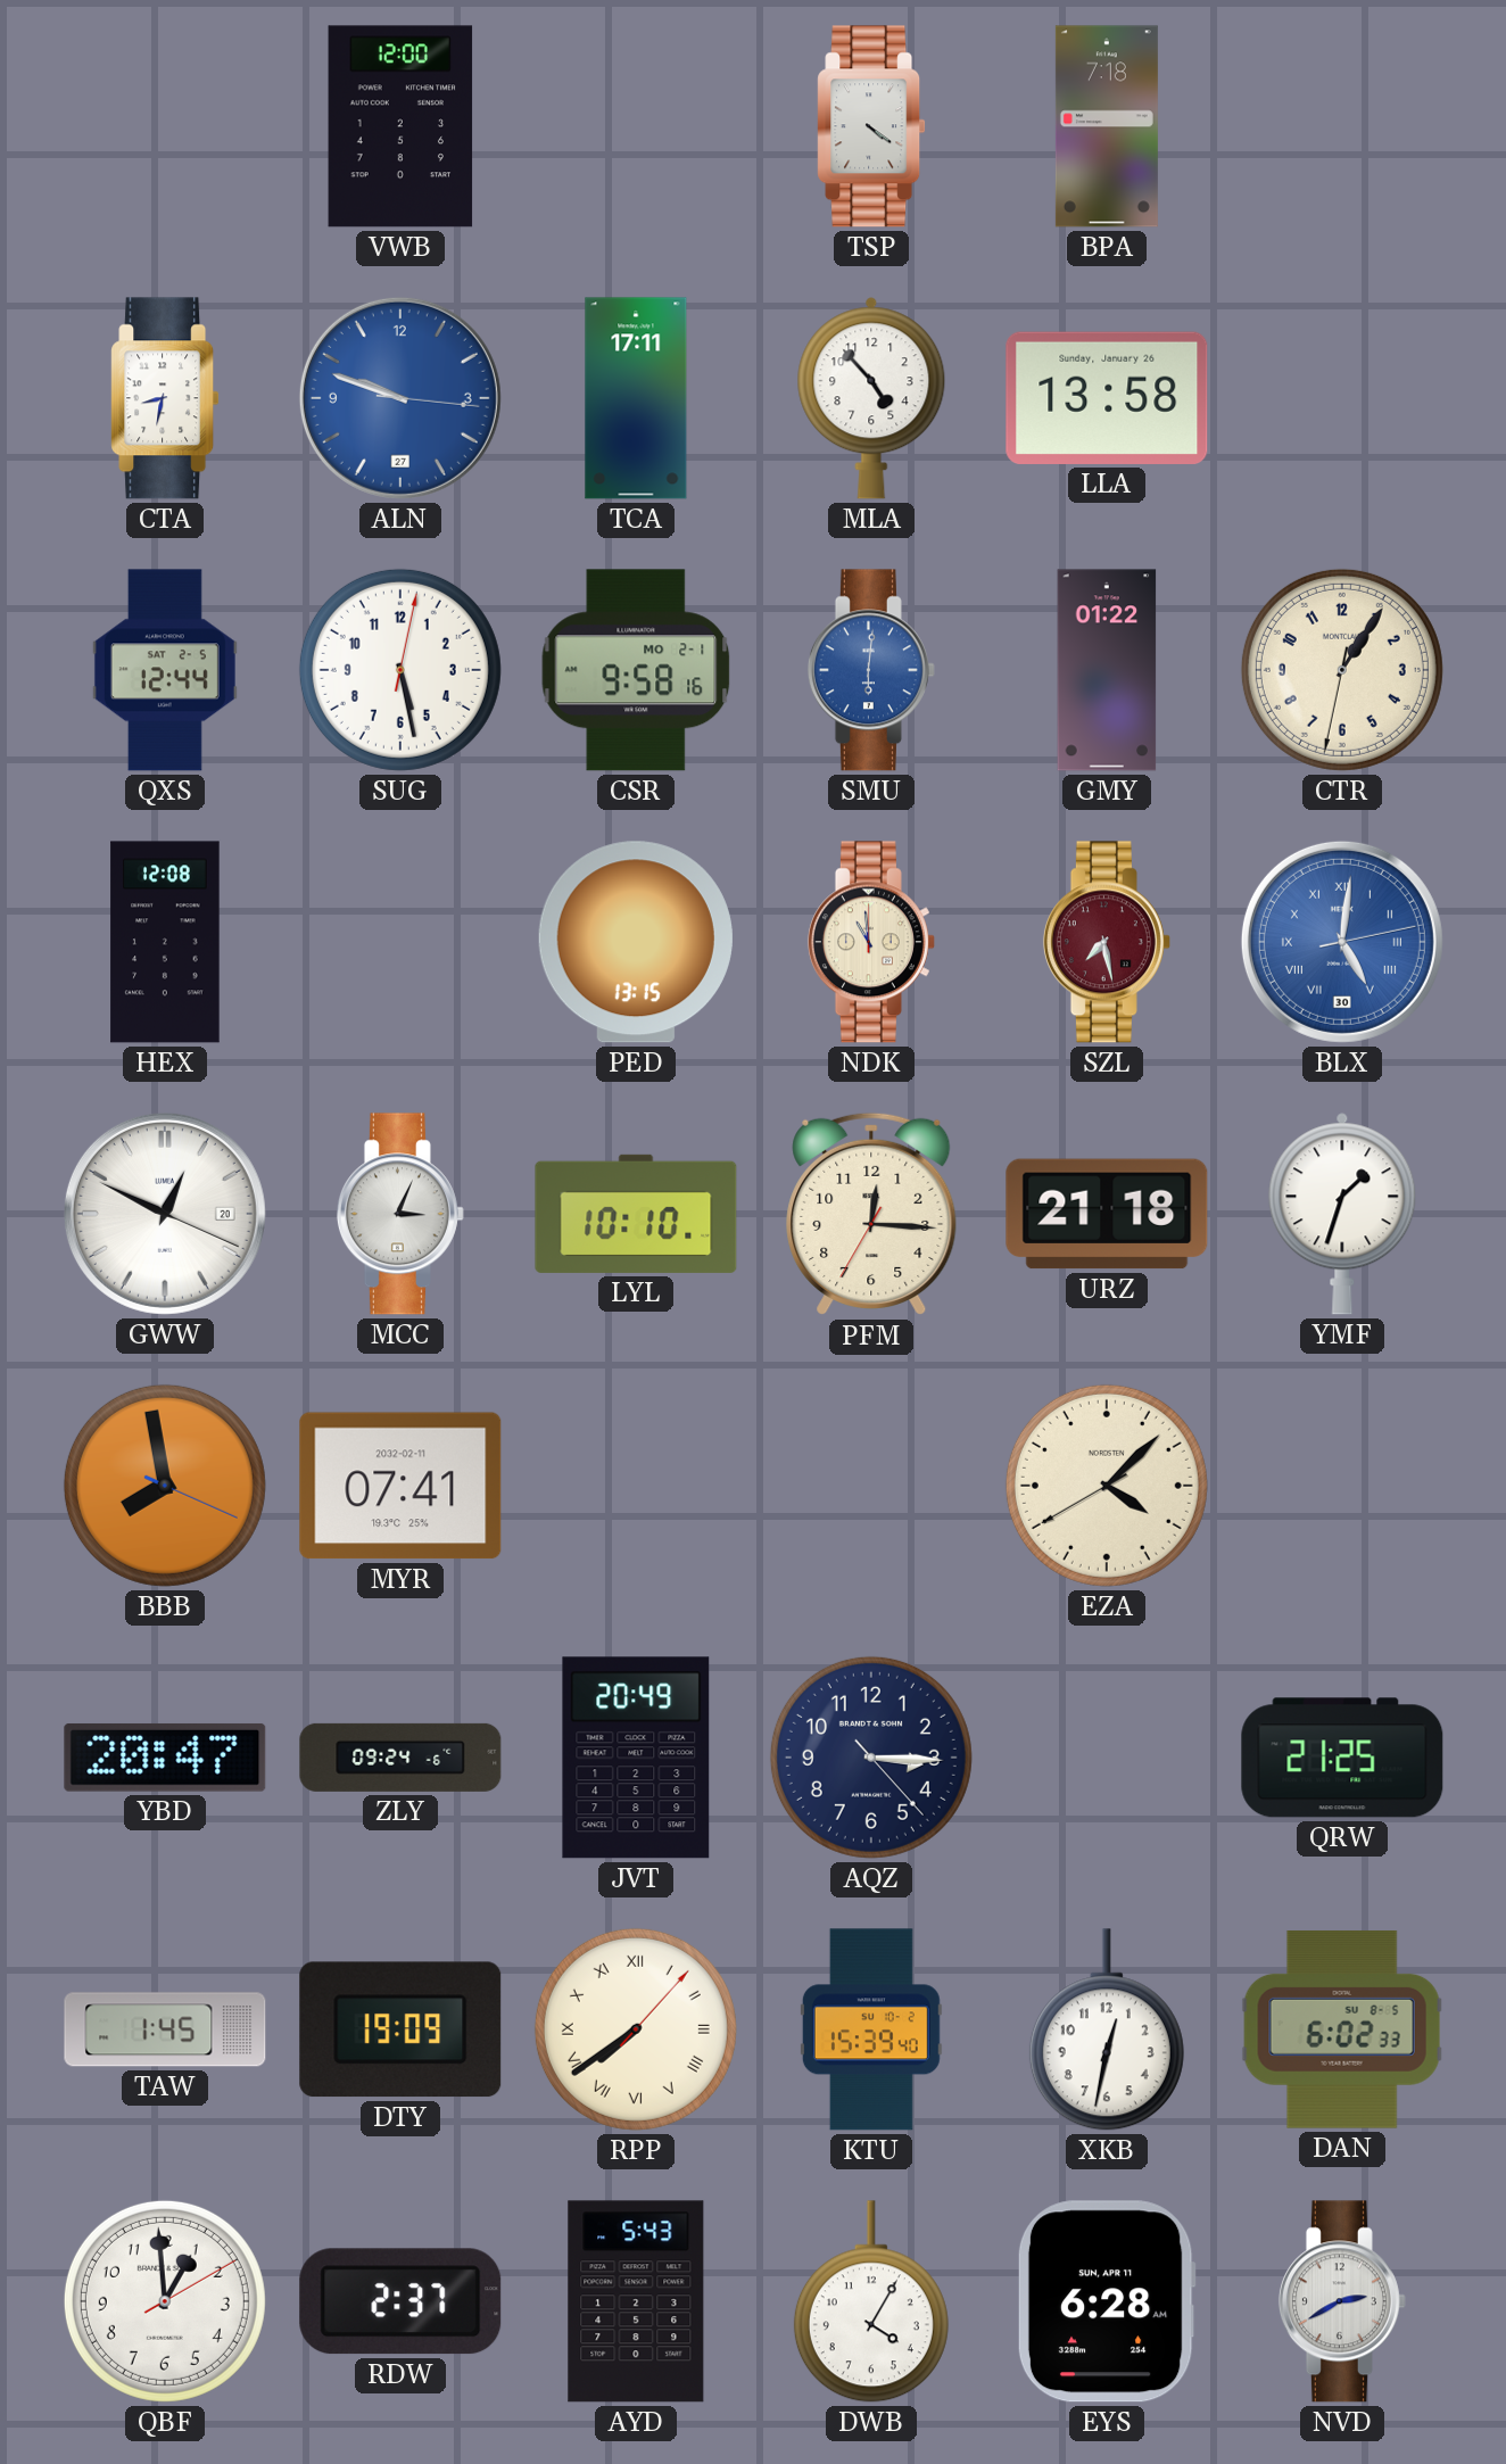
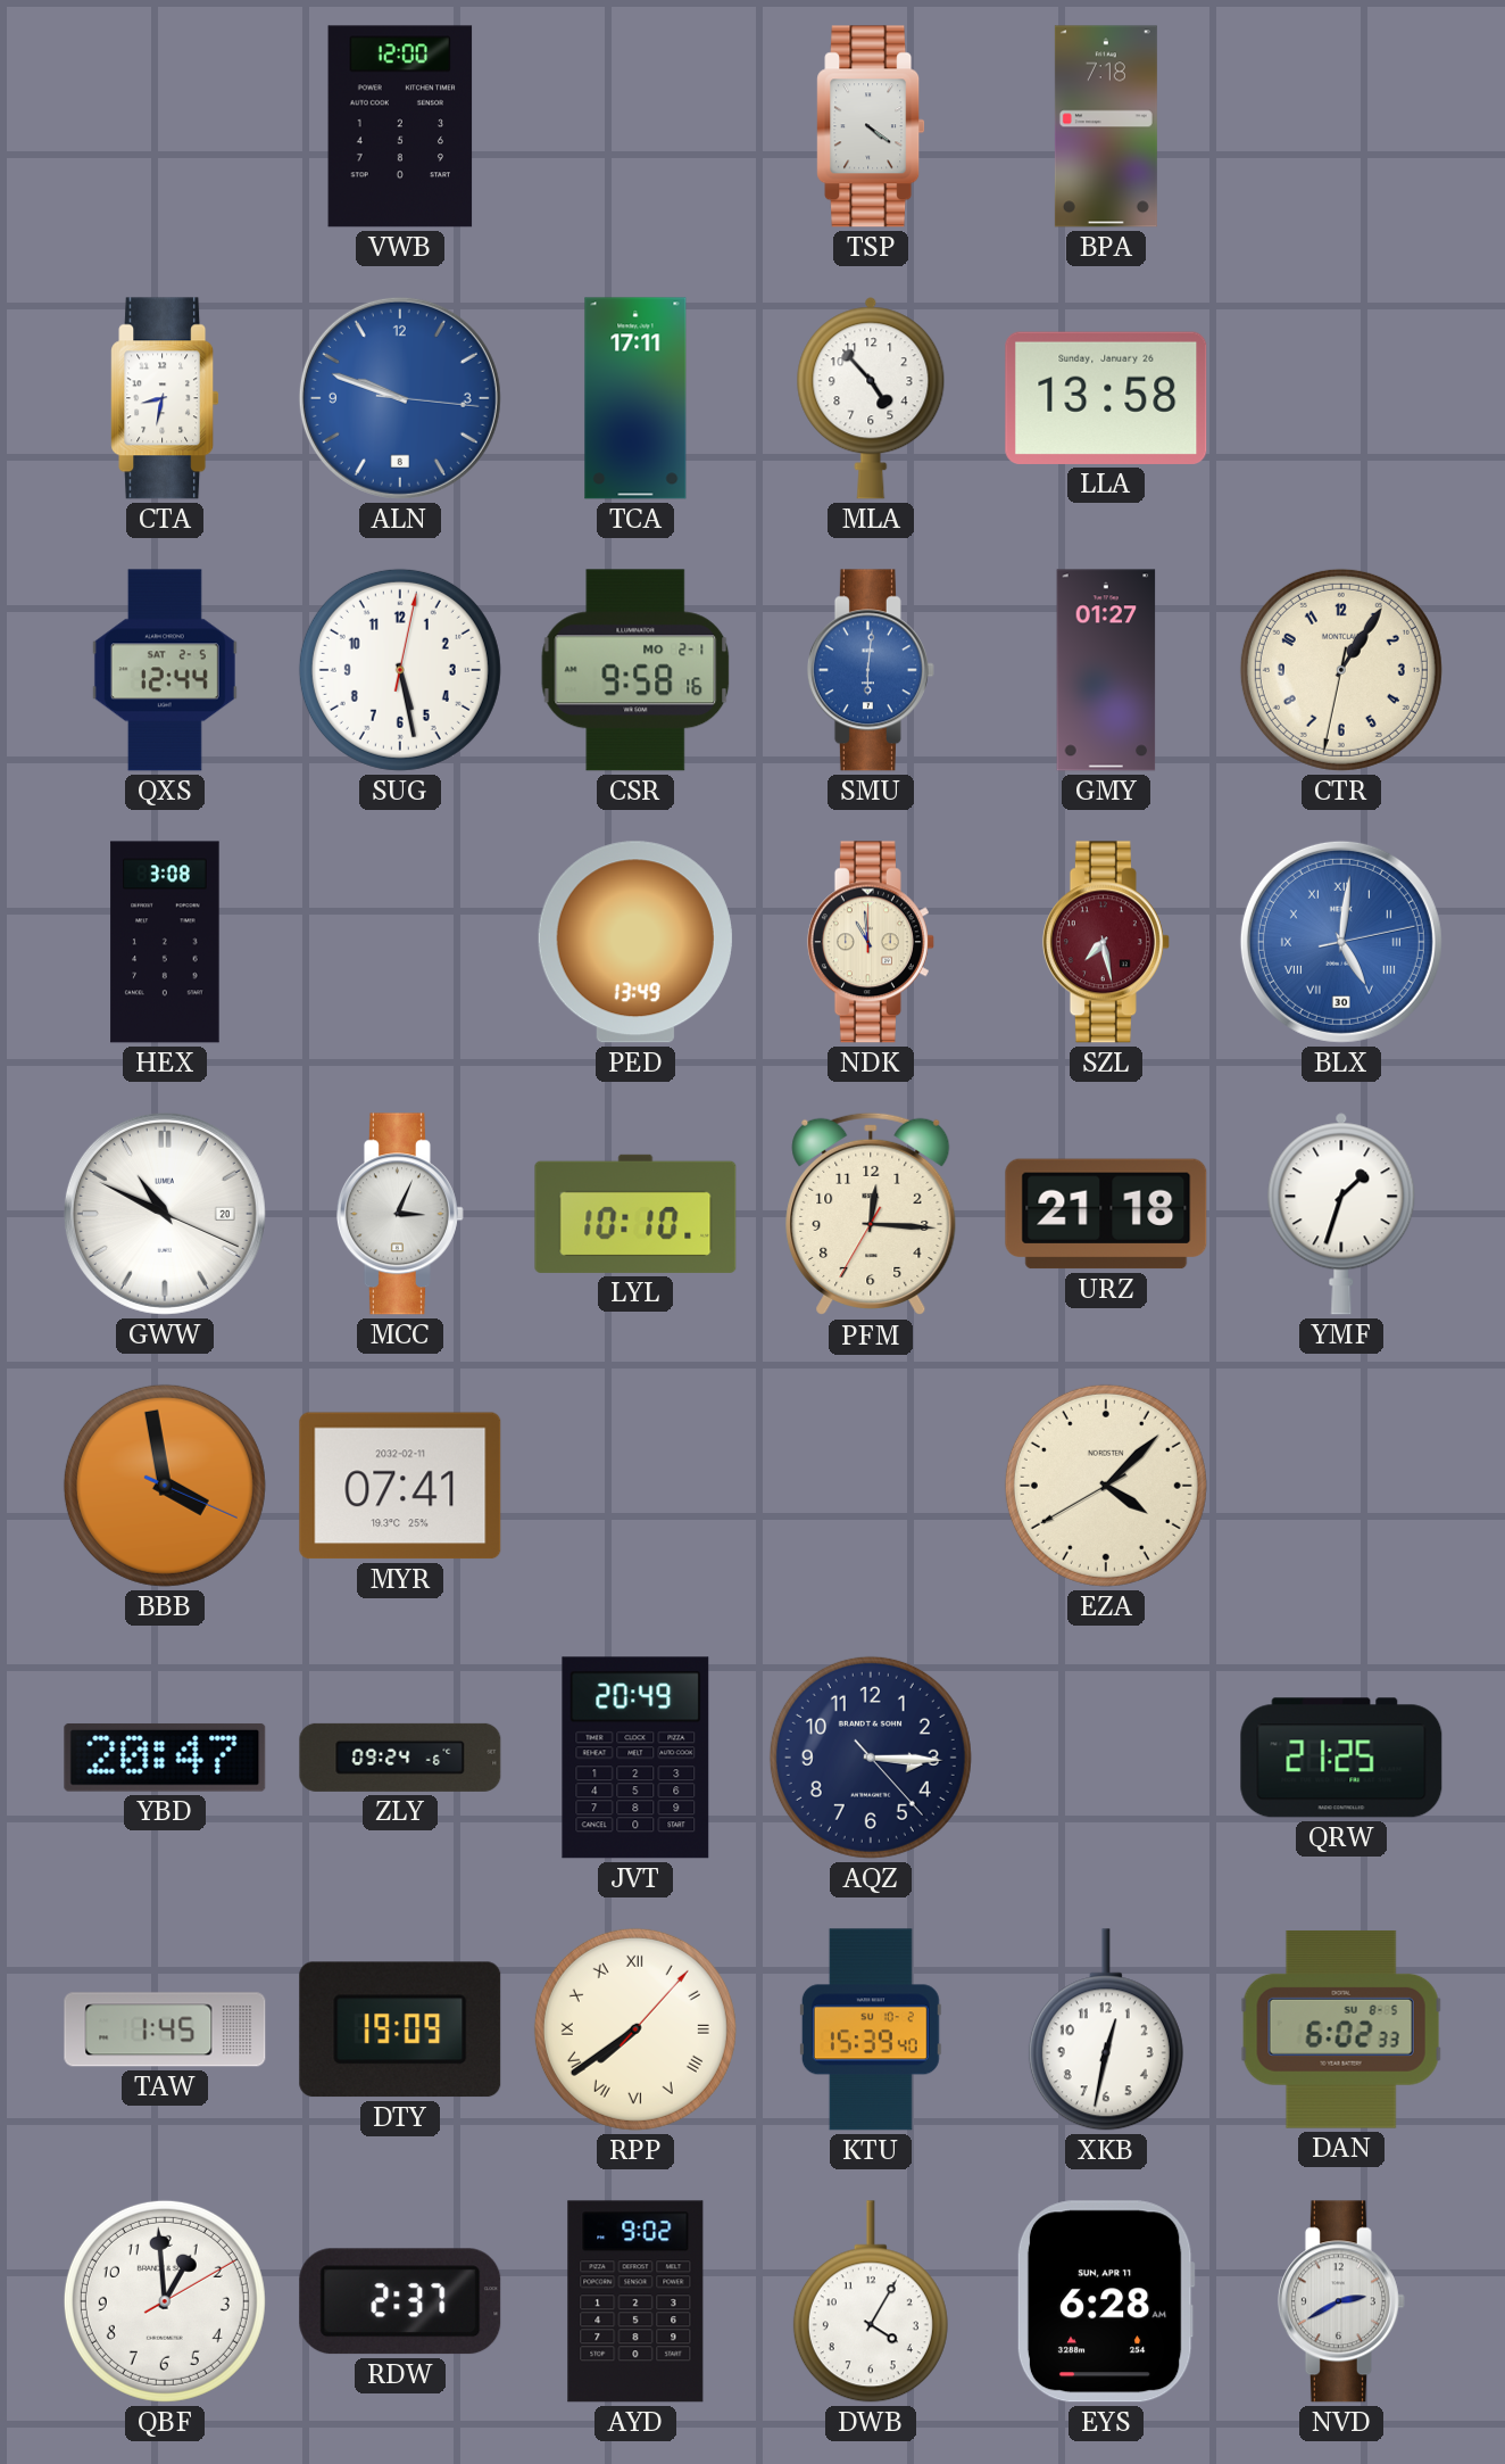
ALN date: 27 -> 8 (400, 398)
GMY: 01:22 -> 01:27 (1106, 670)
HEX: 12:08 -> 3:08 (165, 942)
PED: 13:15 -> 13:49 (635, 942)
GWW: 12:49 -> 10:49 (165, 1214)
BBB: 7:58 -> 3:58 (165, 1486)
AYD: 5:43 -> 9:02 (635, 2301)
